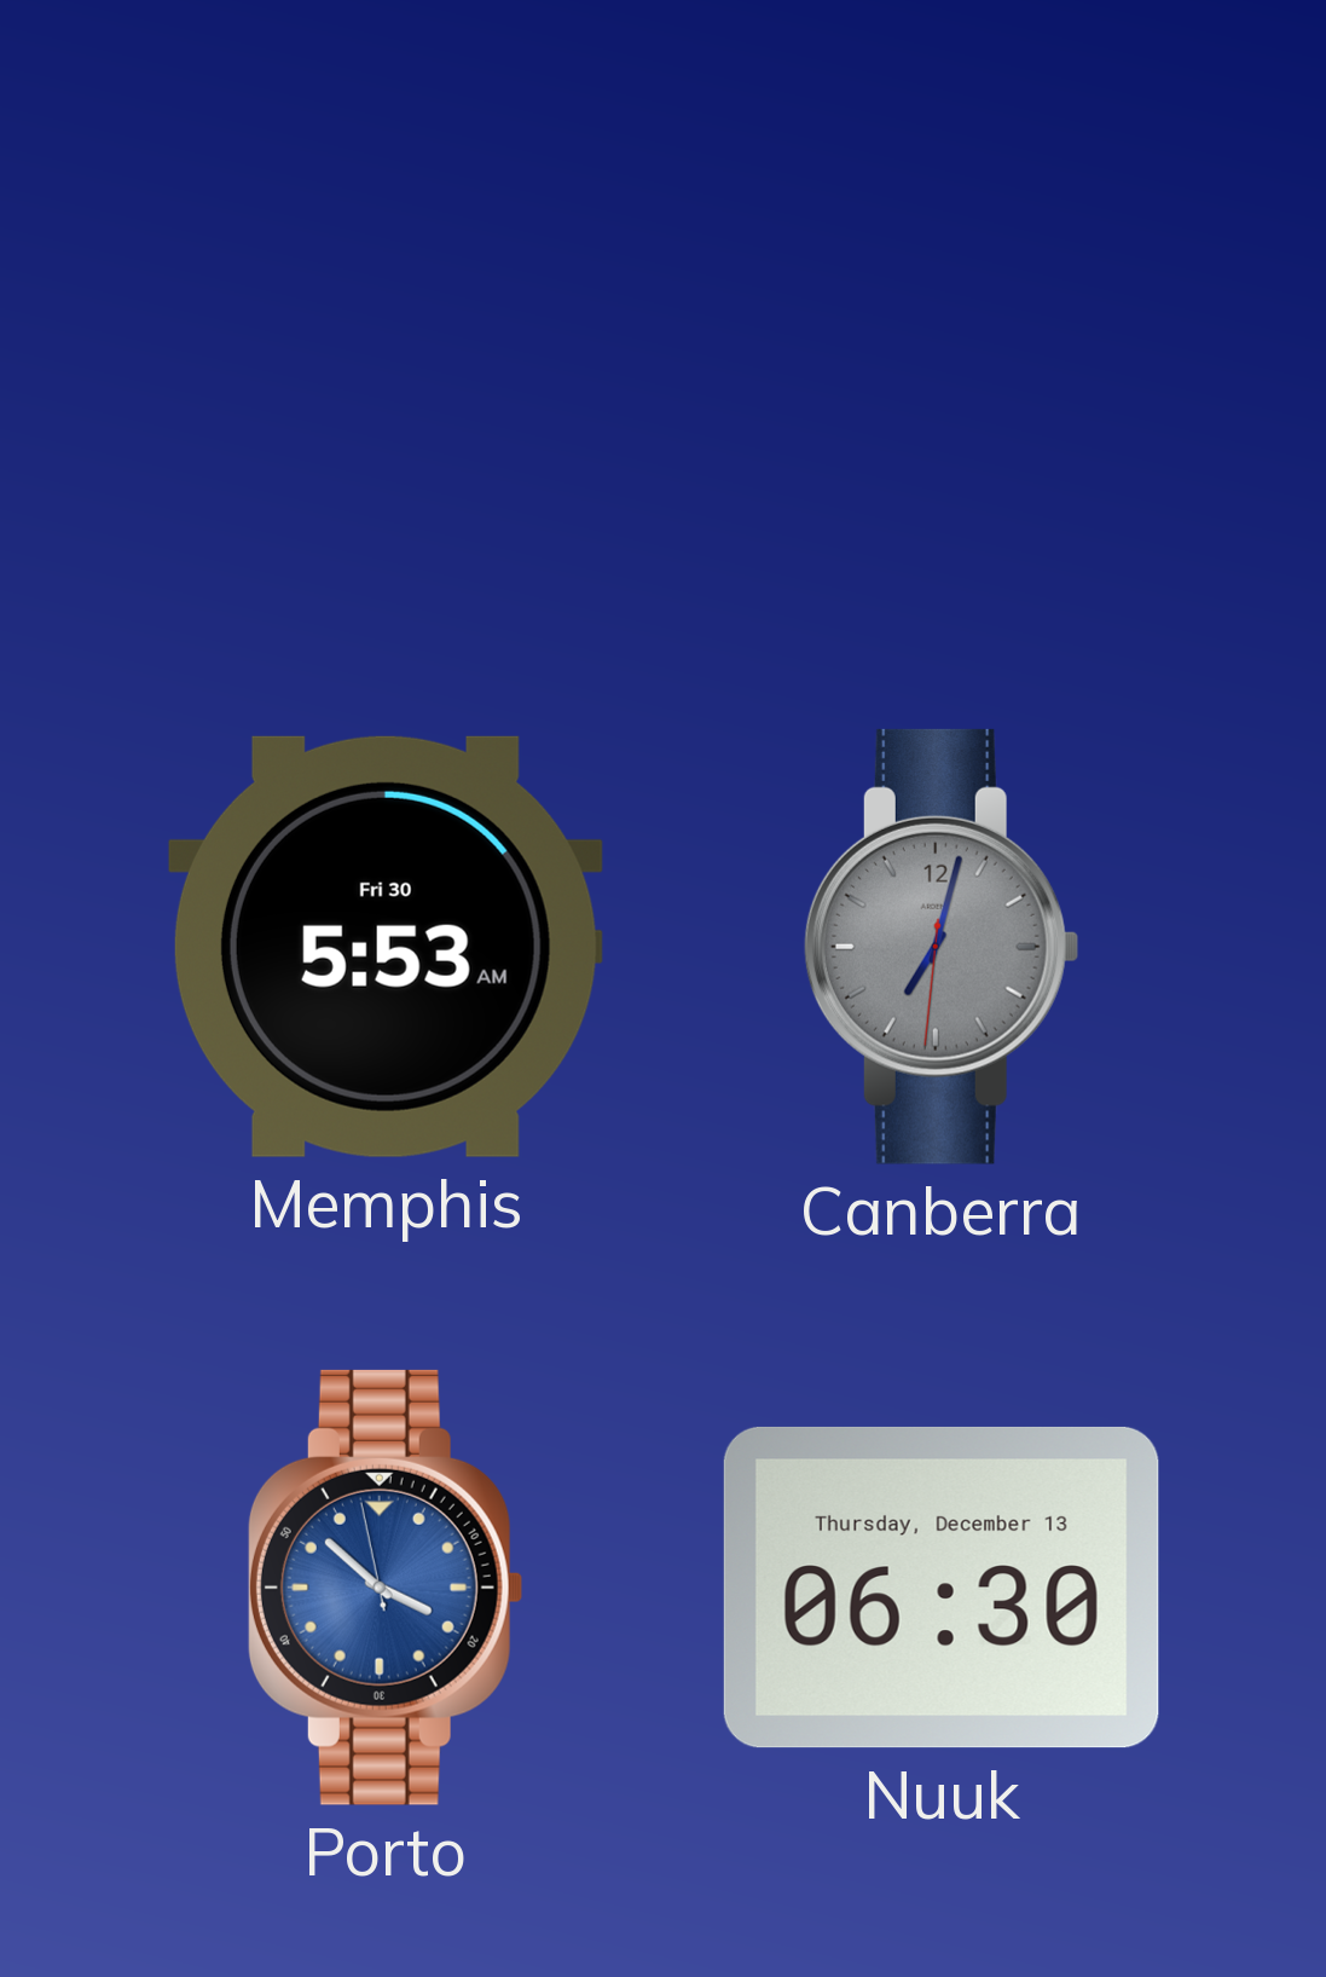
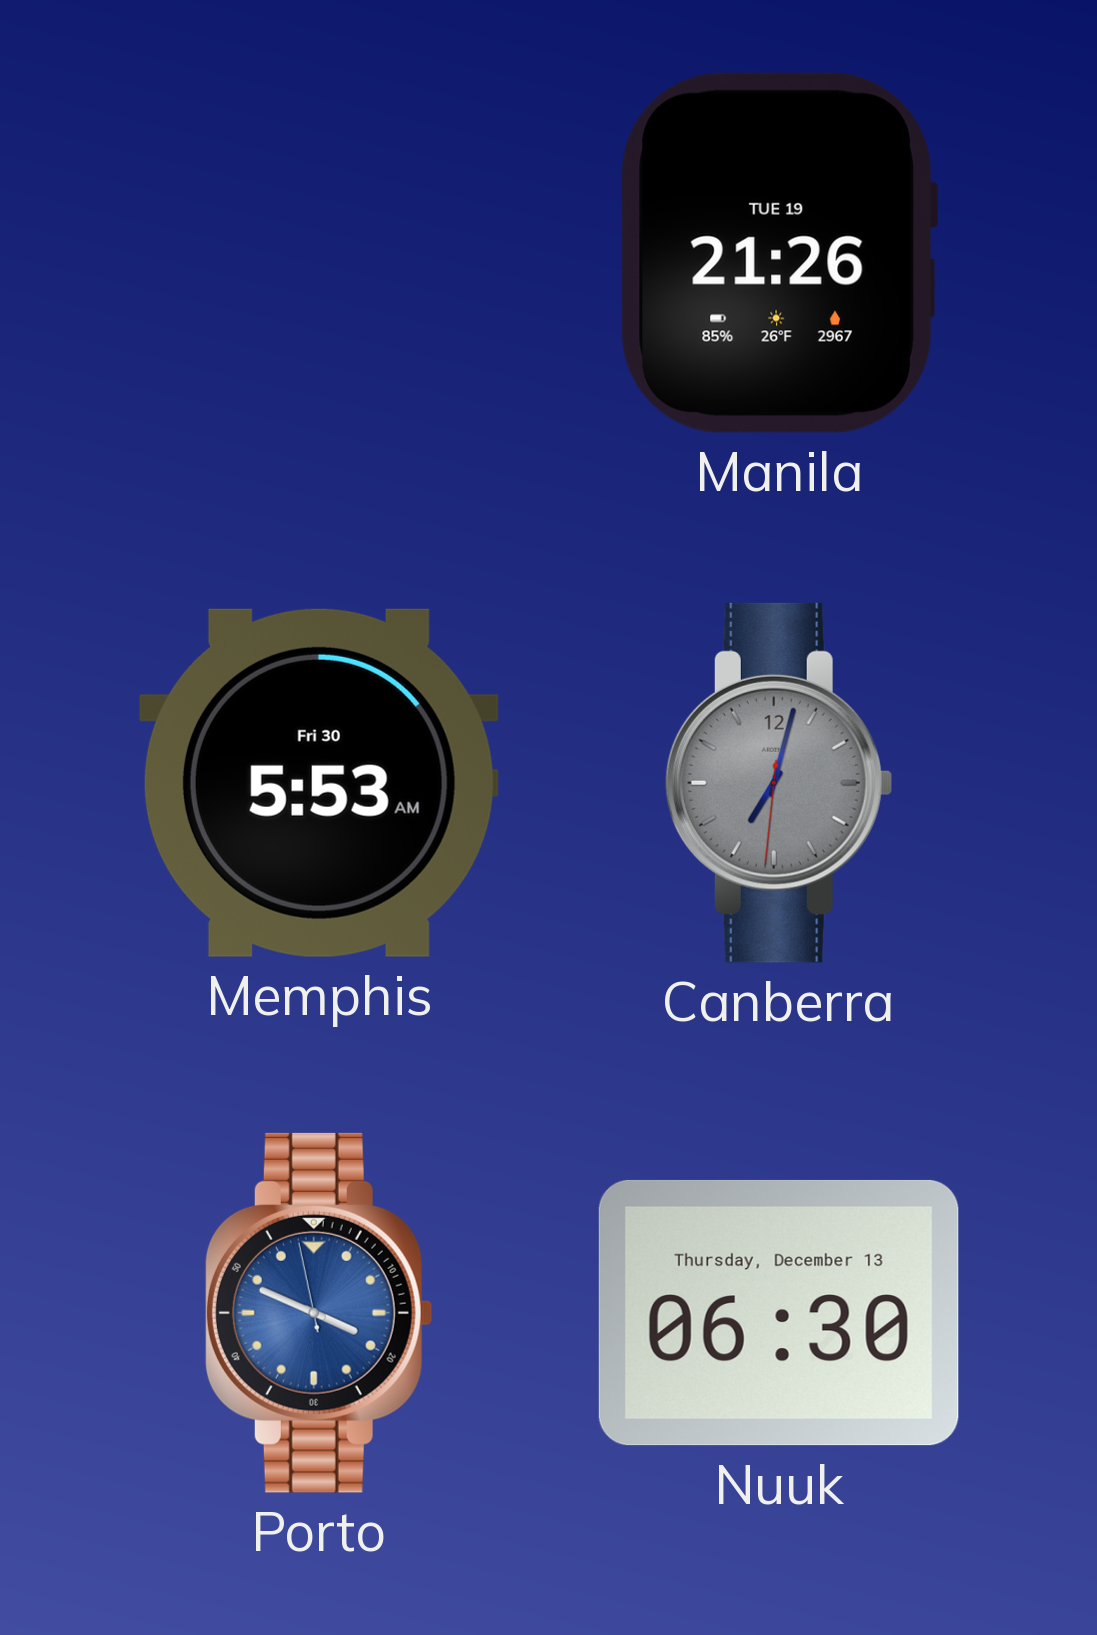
Manila: none -> 21:26 (778, 253)
Porto: 3:51 -> 3:48 (319, 1313)
